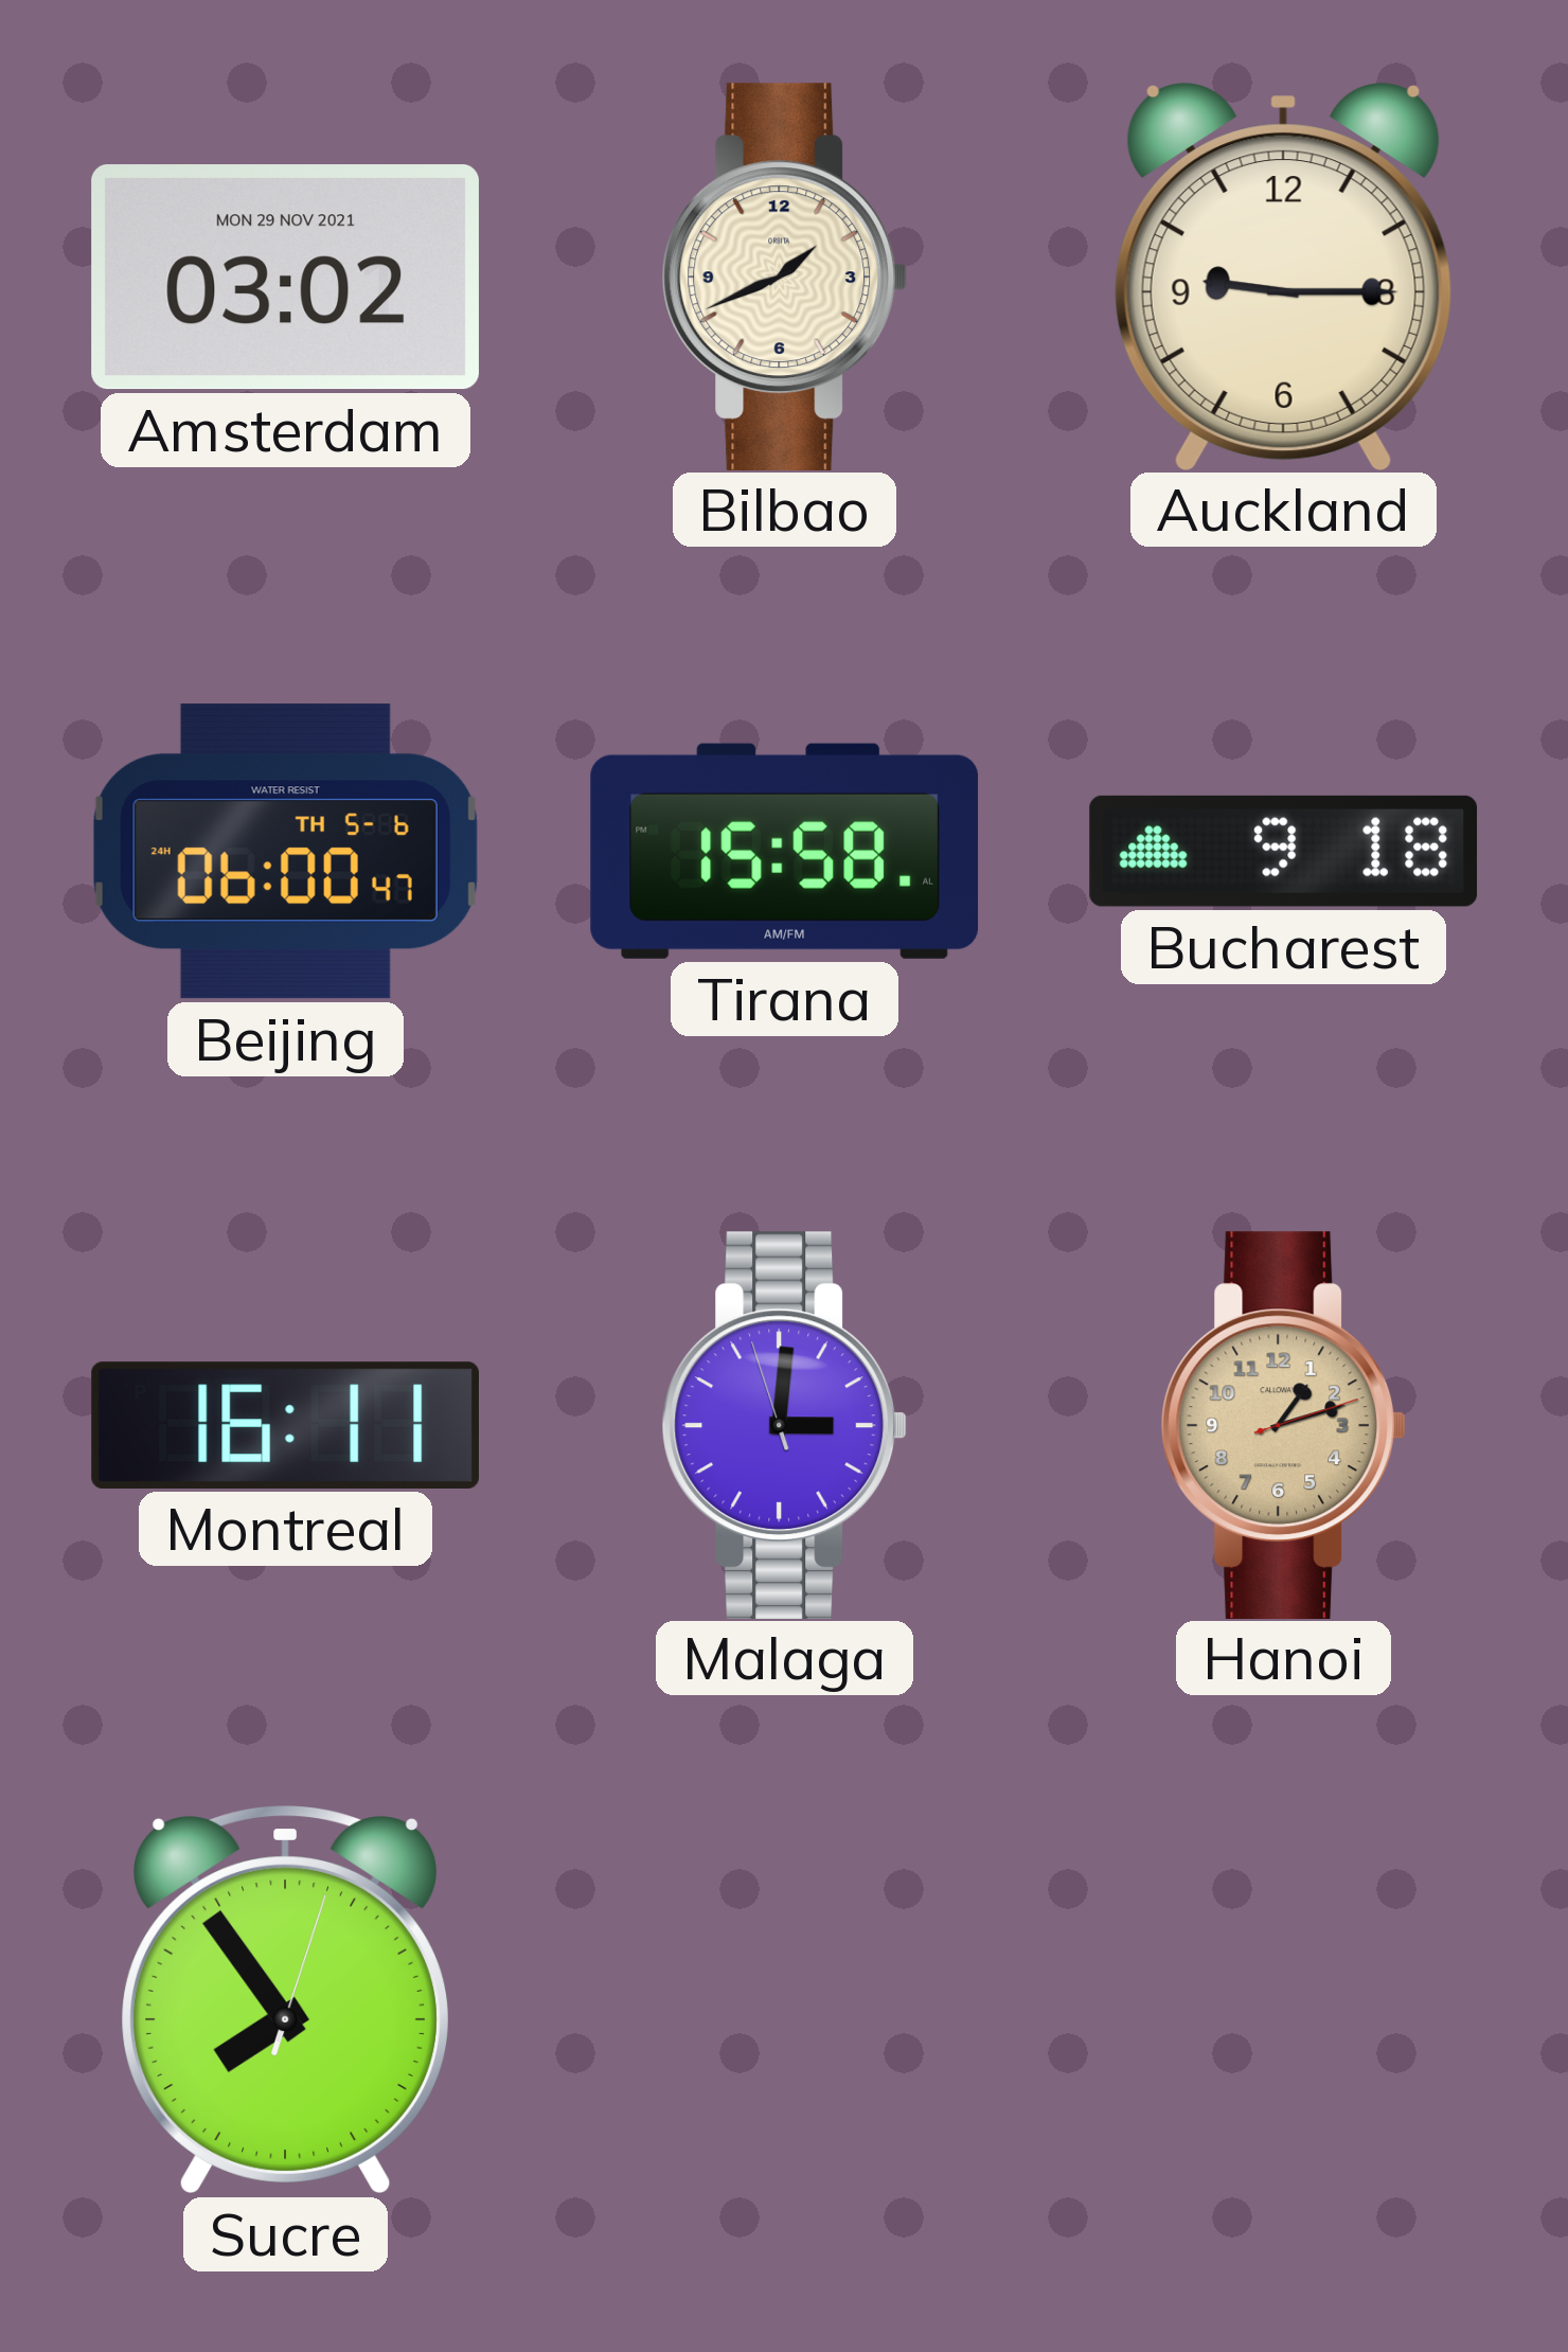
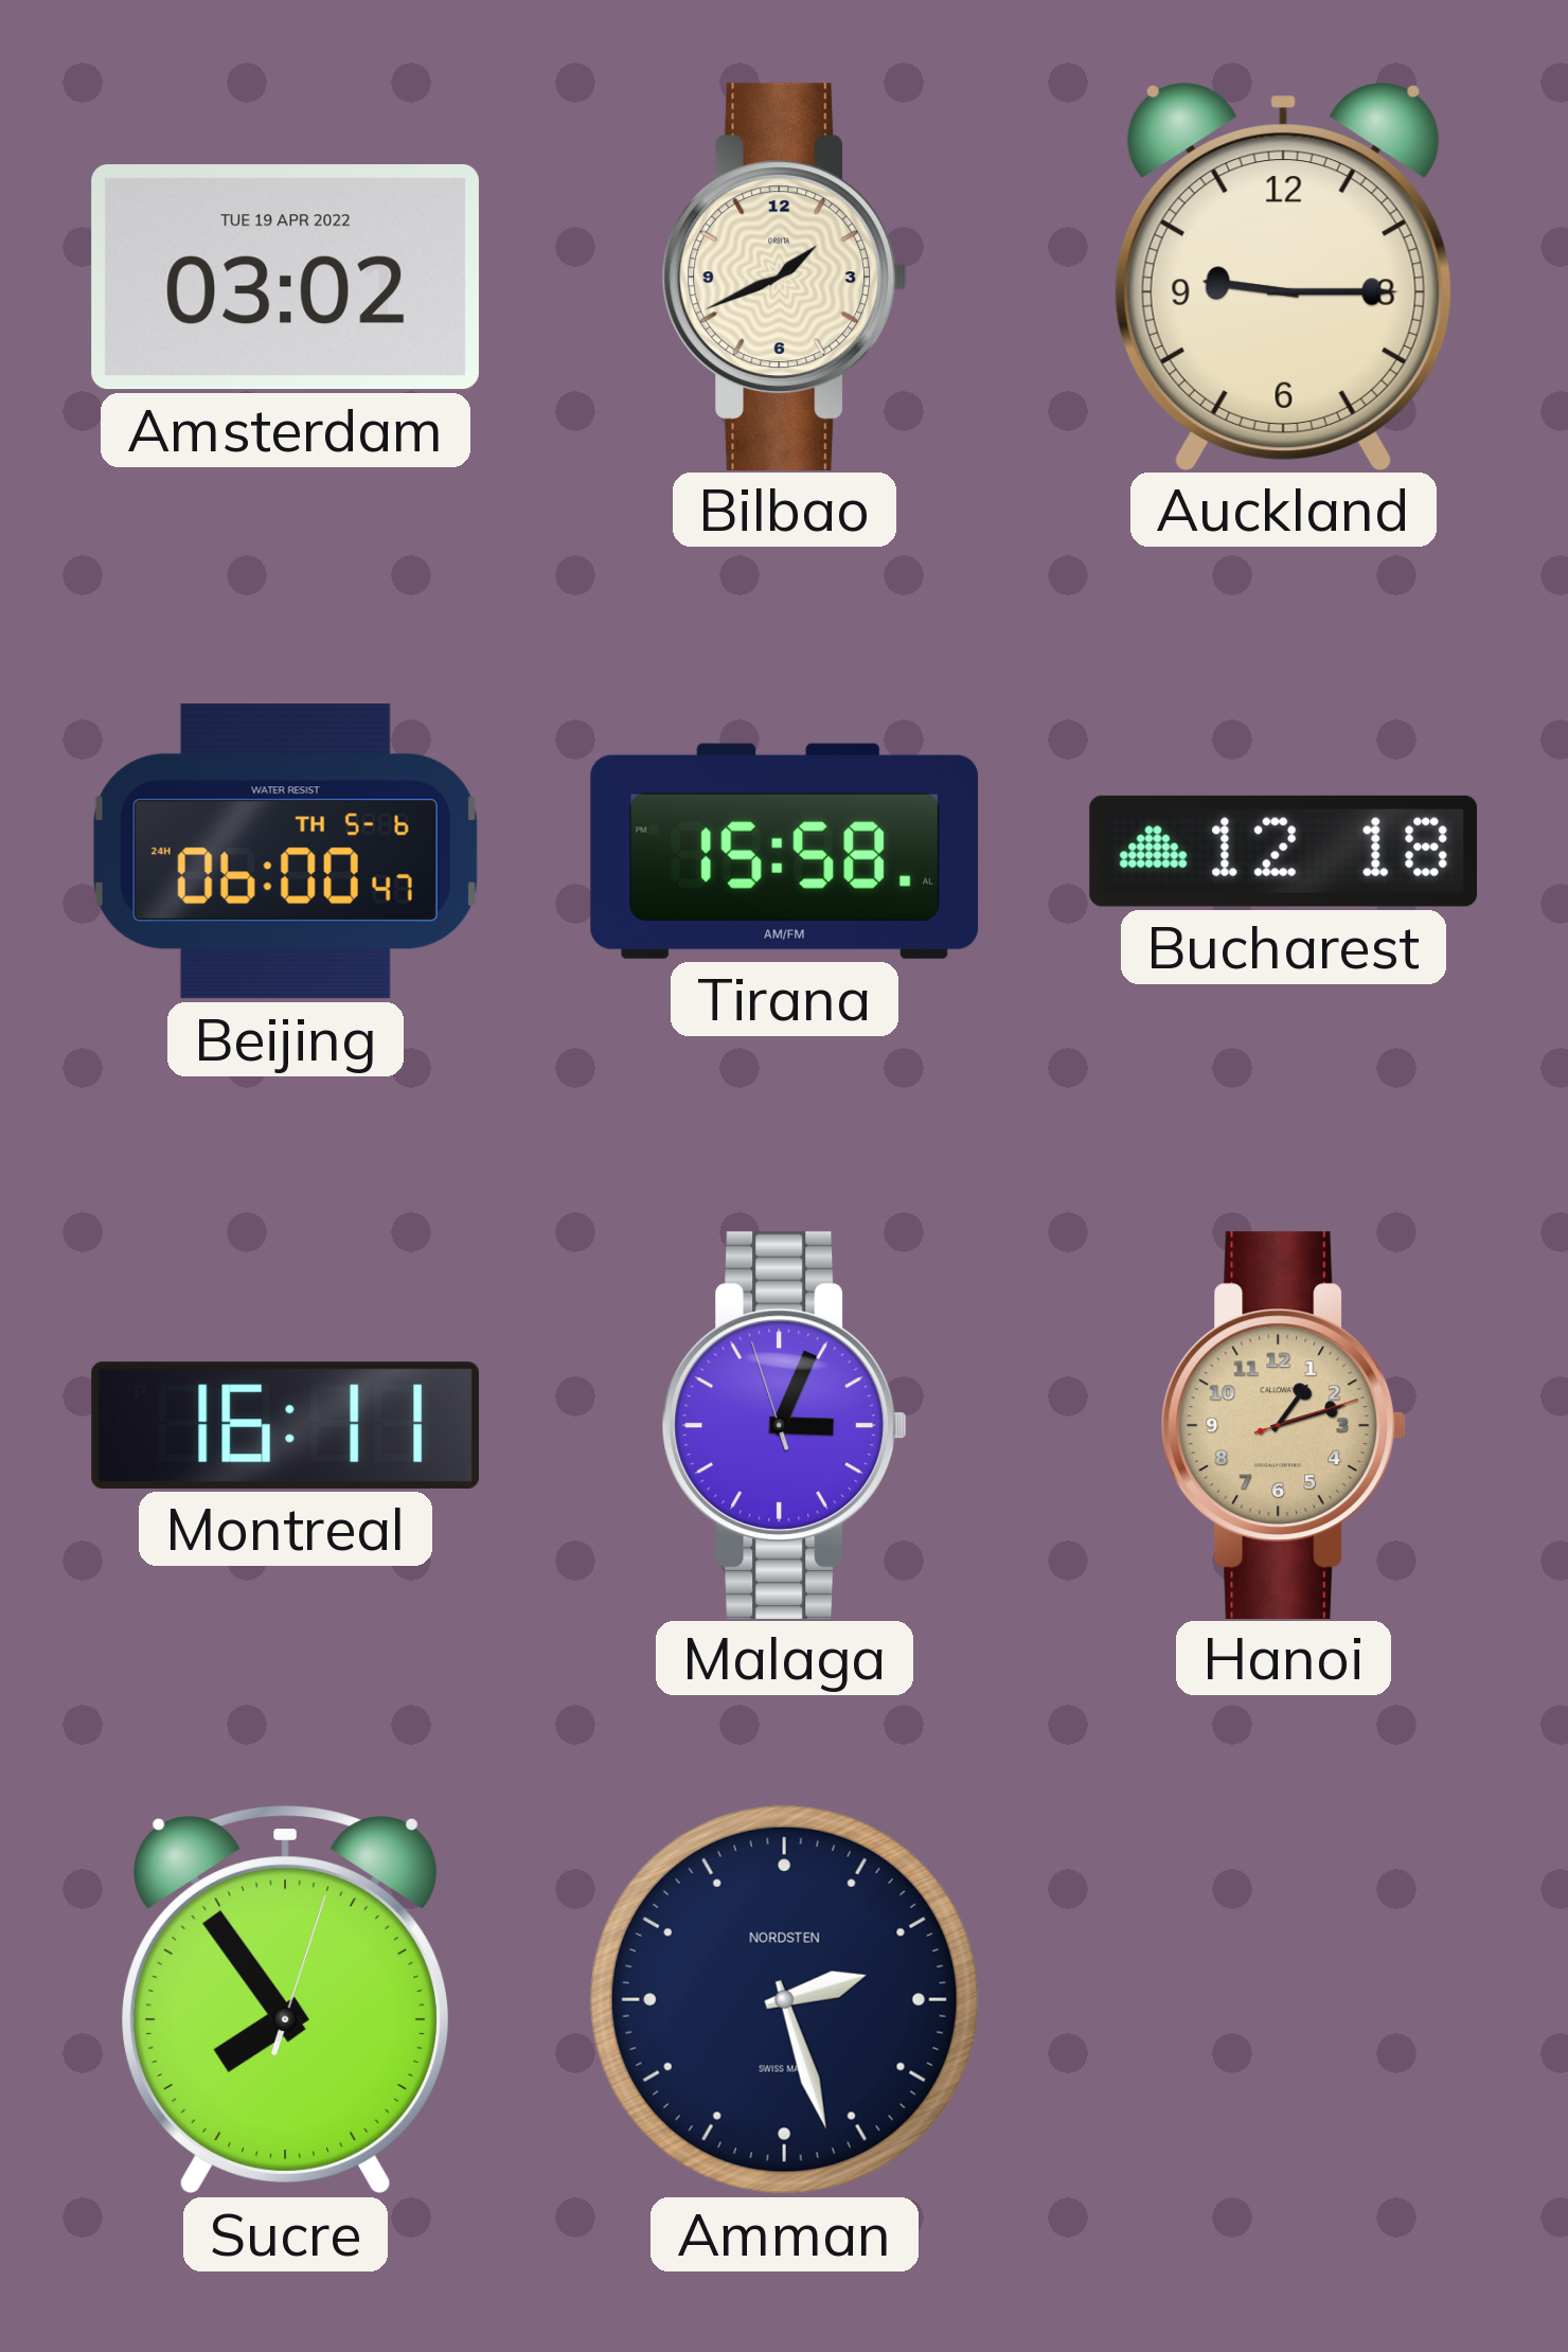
Amsterdam date: MON 29 NOV 2021 -> TUE 19 APR 2022 (285, 278)
Bucharest: 9:18 -> 12:18 (1284, 851)
Malaga: 3:00 -> 3:03 (785, 1425)
Amman: none -> 2:27 (784, 1999)
